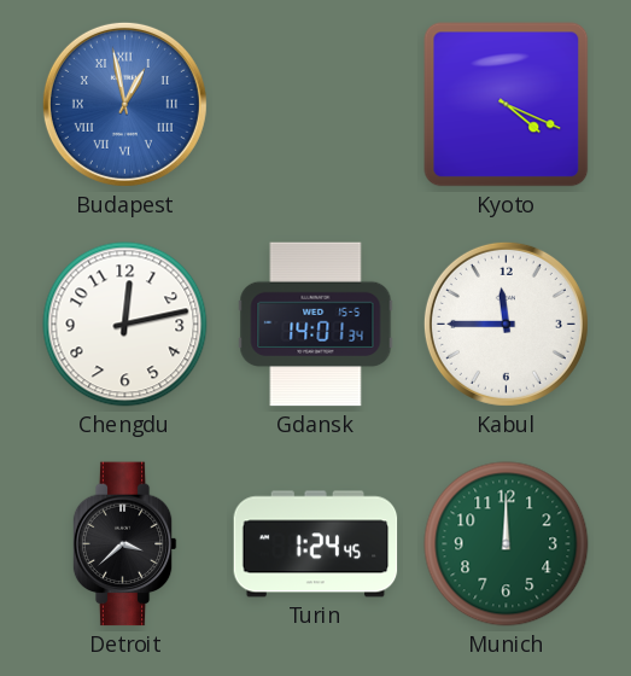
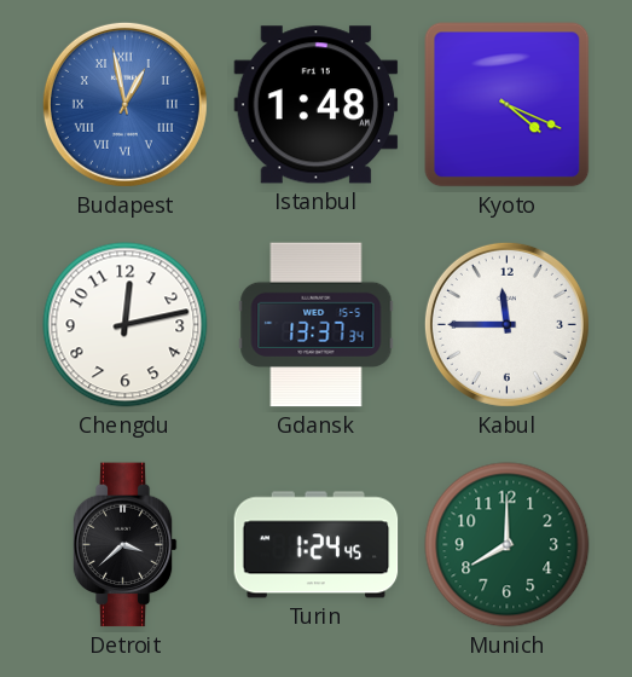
Istanbul: none -> 1:48 (317, 105)
Gdansk: 14:01 -> 13:37 (317, 325)
Munich: 12:00 -> 8:00 (508, 545)
